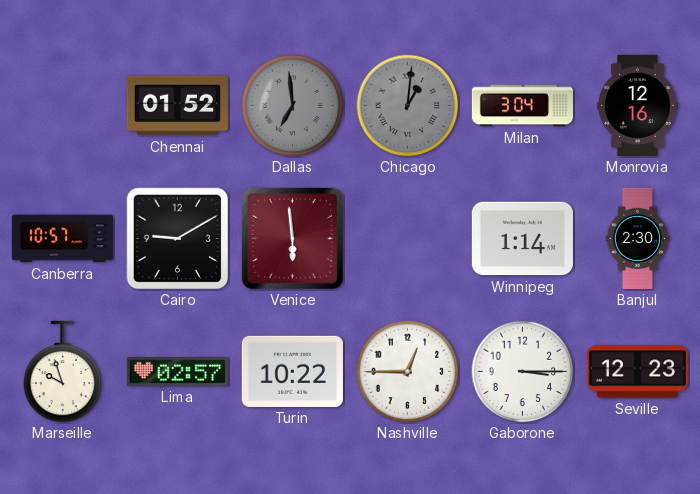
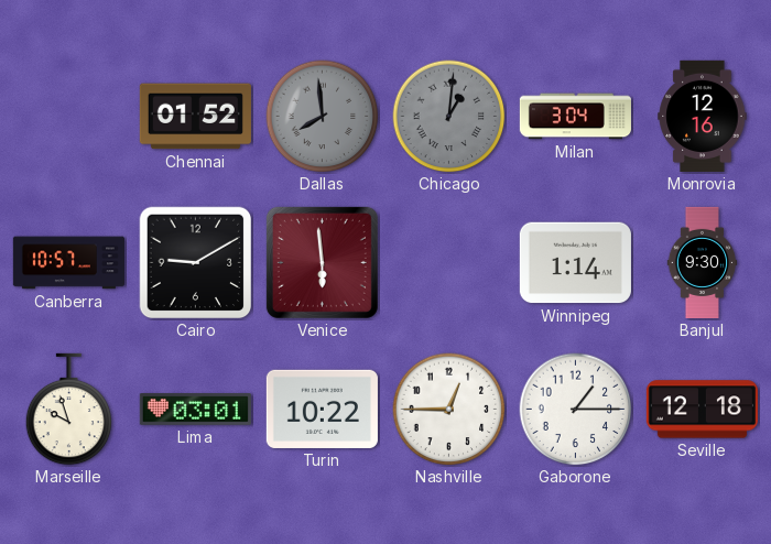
Dallas: 6:59 -> 7:59 (323, 117)
Banjul: 2:30 -> 9:30 (703, 262)
Lima: 02:57 -> 03:01 (195, 410)
Gaborone: 3:15 -> 1:15 (576, 410)
Seville: 12:23 -> 12:18 (702, 410)
